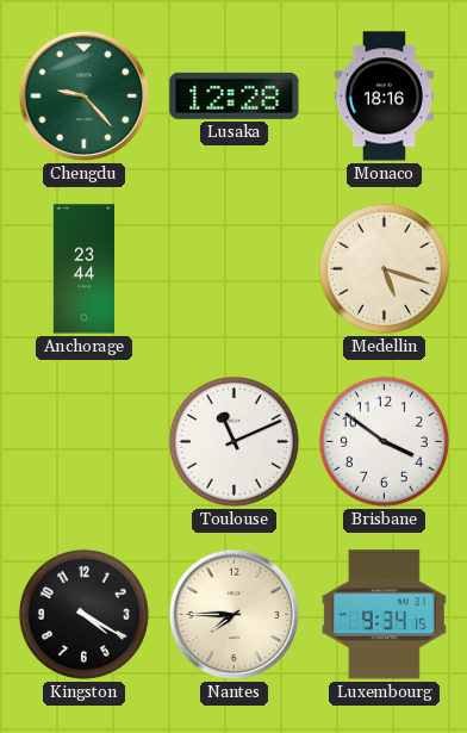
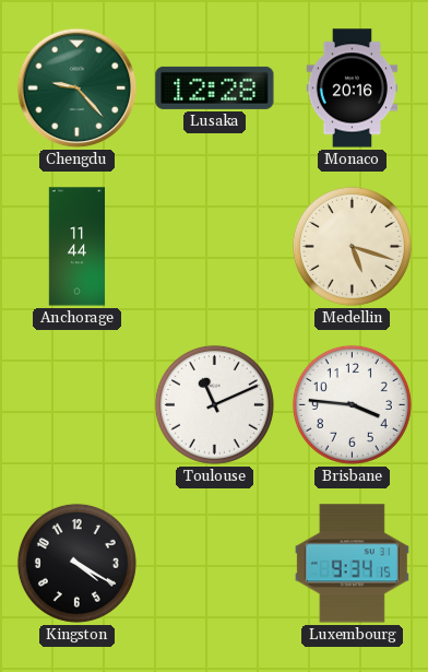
Monaco: 18:16 -> 20:16 (353, 89)
Anchorage: 23:44 -> 11:44 (78, 247)
Brisbane: 3:51 -> 3:46 (352, 404)
Nantes: 7:45 -> none (235, 615)
